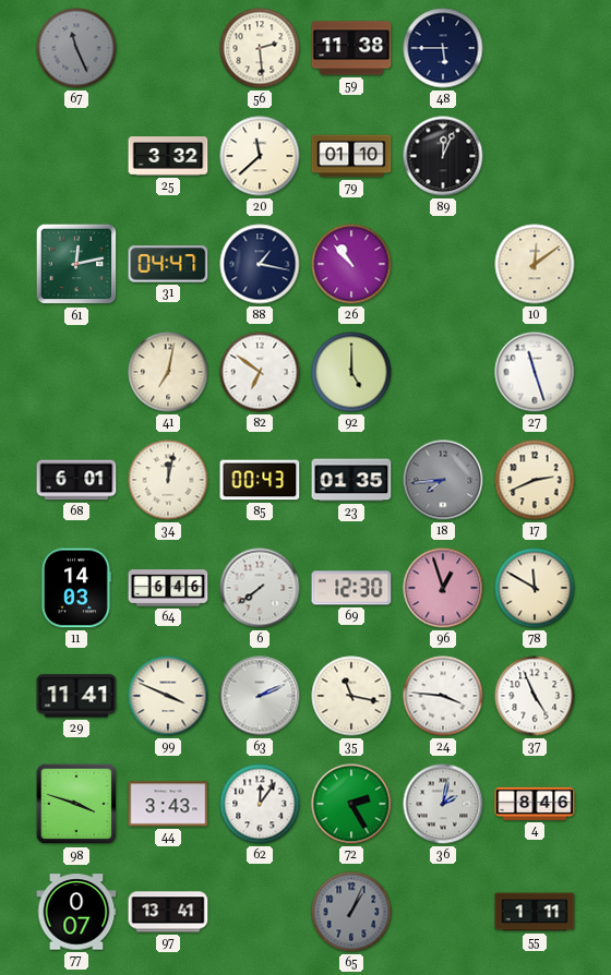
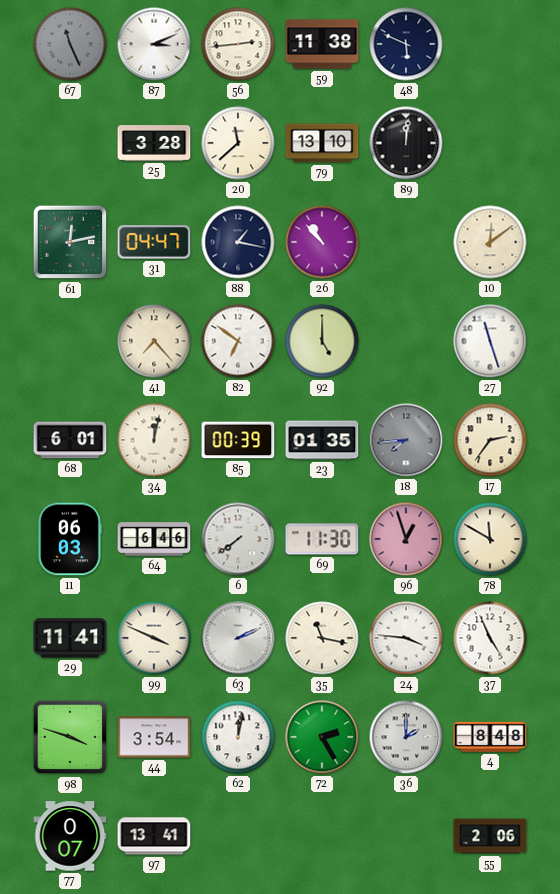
87: none -> 3:11 (154, 44)
56: 2:29 -> 2:44 (238, 44)
48: 5:45 -> 5:49 (406, 44)
25: 3:32 -> 3:28 (154, 143)
79: 01:10 -> 13:10 (322, 143)
89: 12:04 -> 12:01 (406, 143)
41: 7:02 -> 7:23 (154, 341)
85: 00:43 -> 00:39 (238, 440)
17: 2:41 -> 2:36 (490, 440)
11: 14:03 -> 06:03 (70, 539)
69: 12:30 -> 11:30 (322, 539)
44: 3:43 -> 3:54 (154, 737)
62: 12:06 -> 12:02 (238, 737)
36: 2:02 -> 2:00 (406, 737)
4: 8:46 -> 8:48 (490, 737)
65: 1:04 -> none (351, 912)
55: 1:11 -> 2:06 (490, 836)
